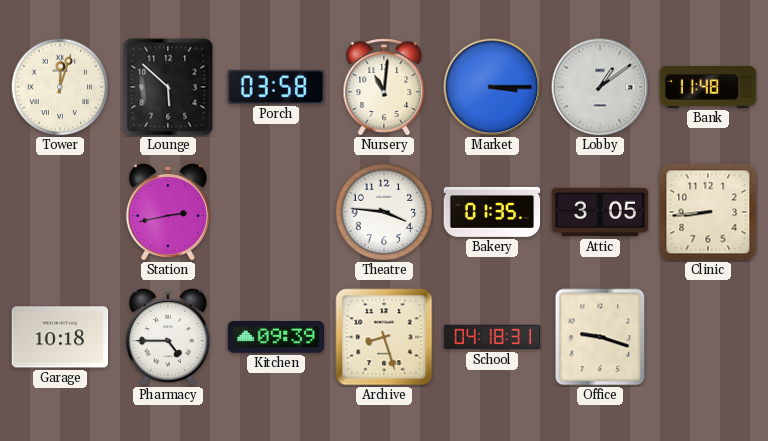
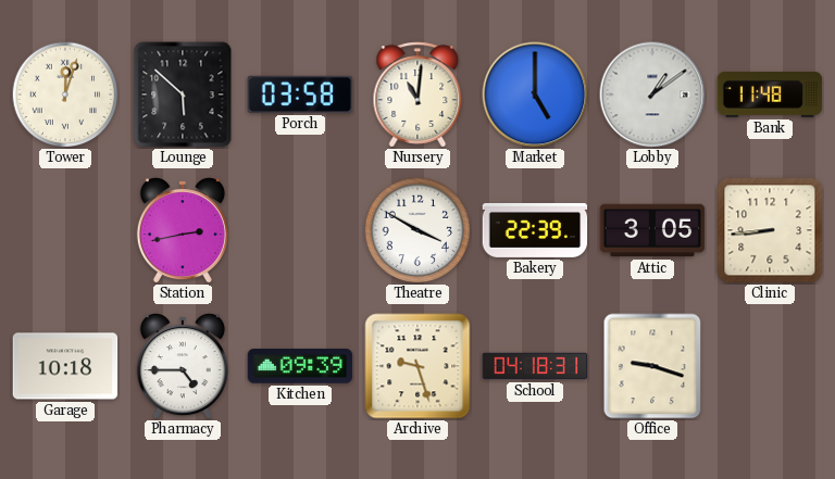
Market: 3:15 -> 5:00 (535, 94)
Theatre: 3:46 -> 3:50 (417, 230)
Bakery: 01:35 -> 22:39 (535, 230)
Archive: 8:27 -> 9:27 (417, 366)
